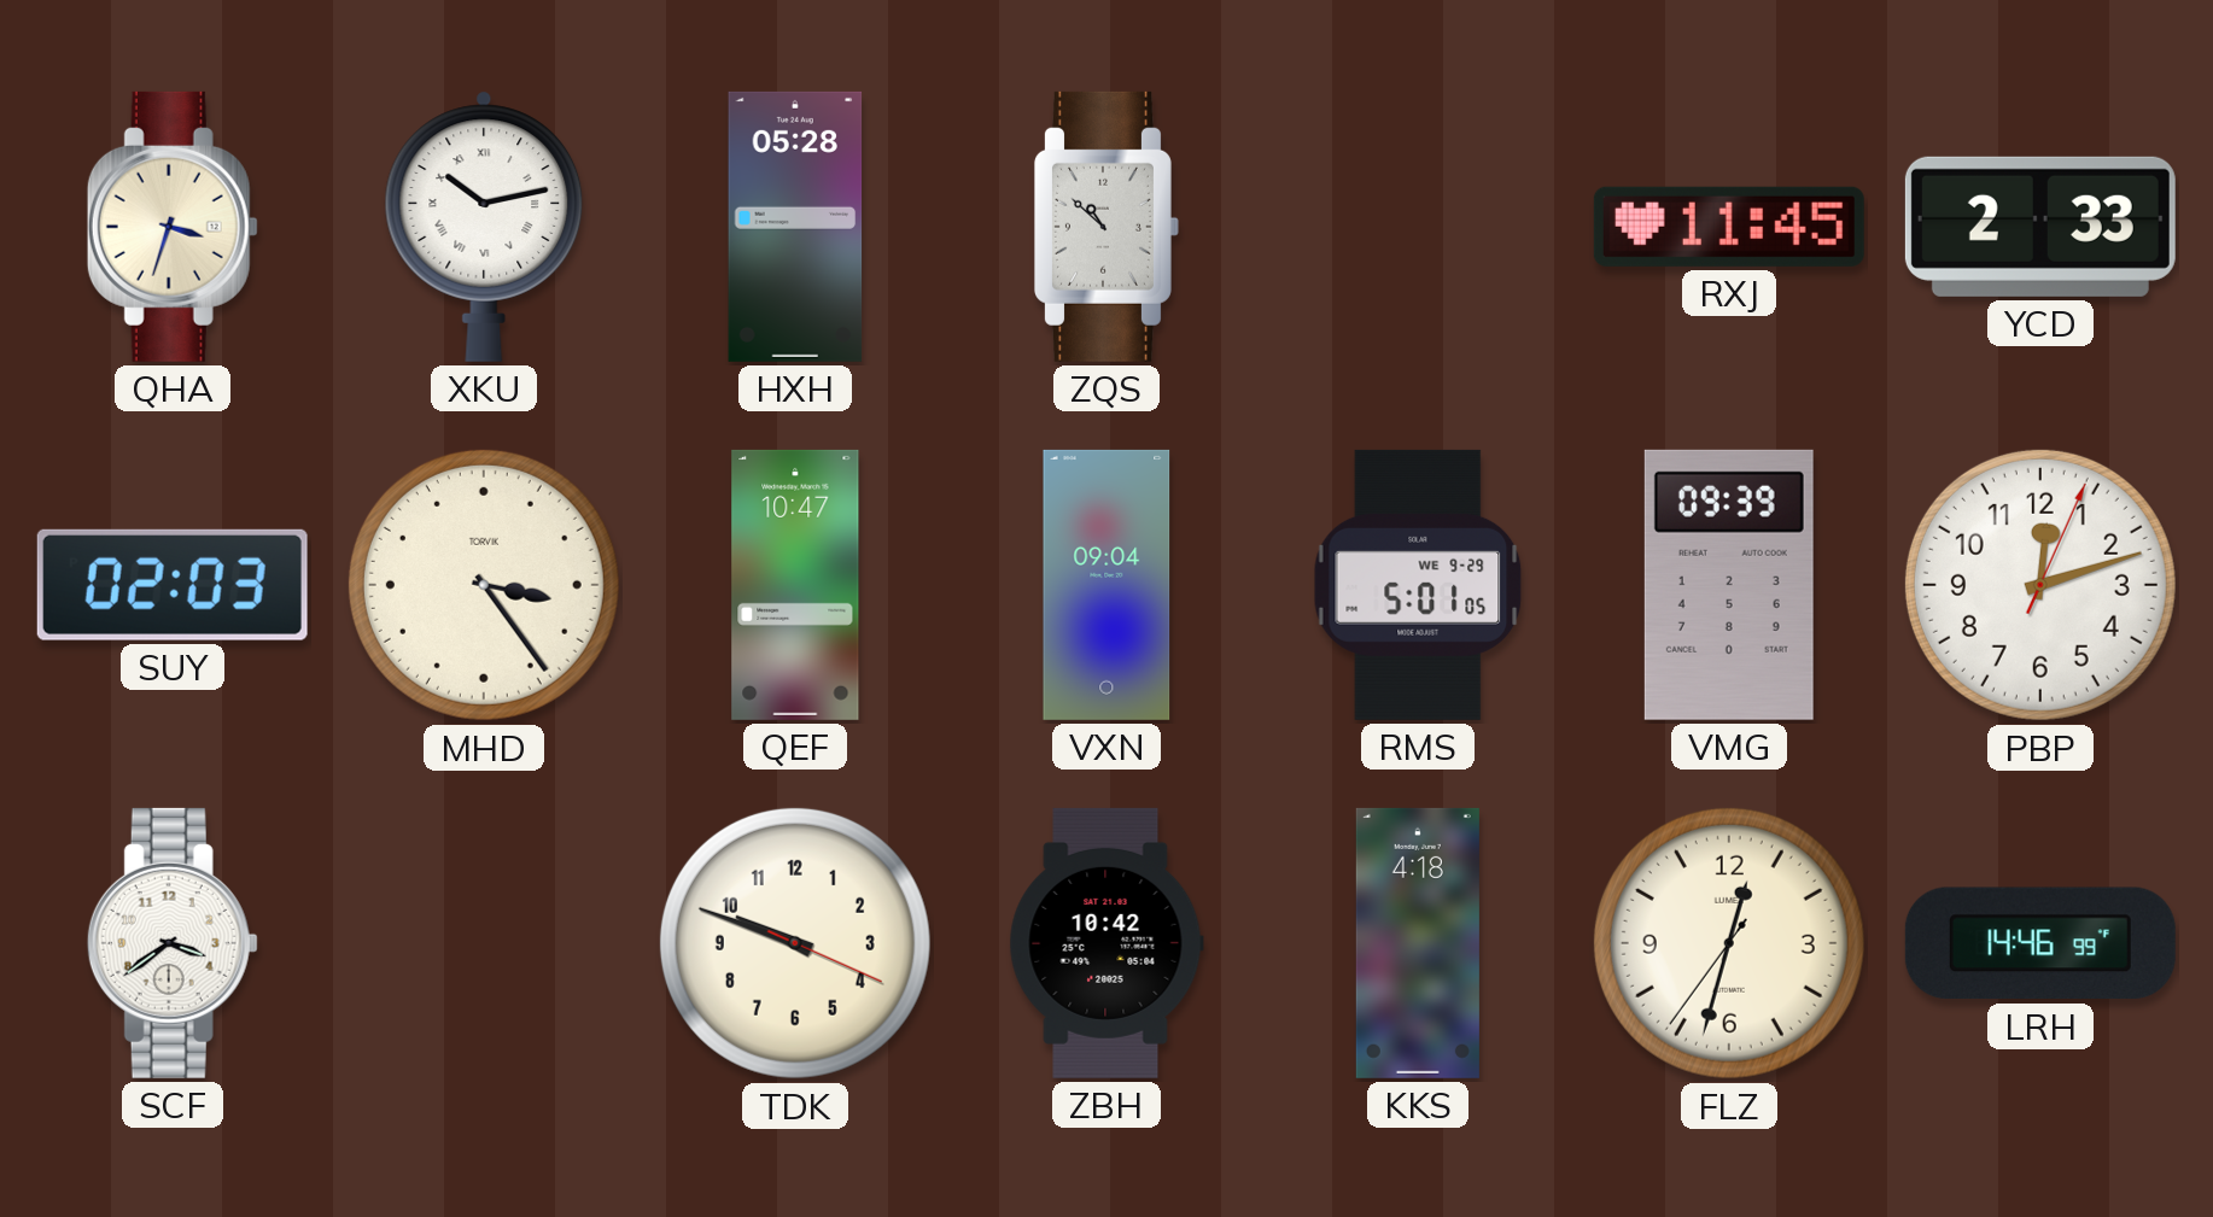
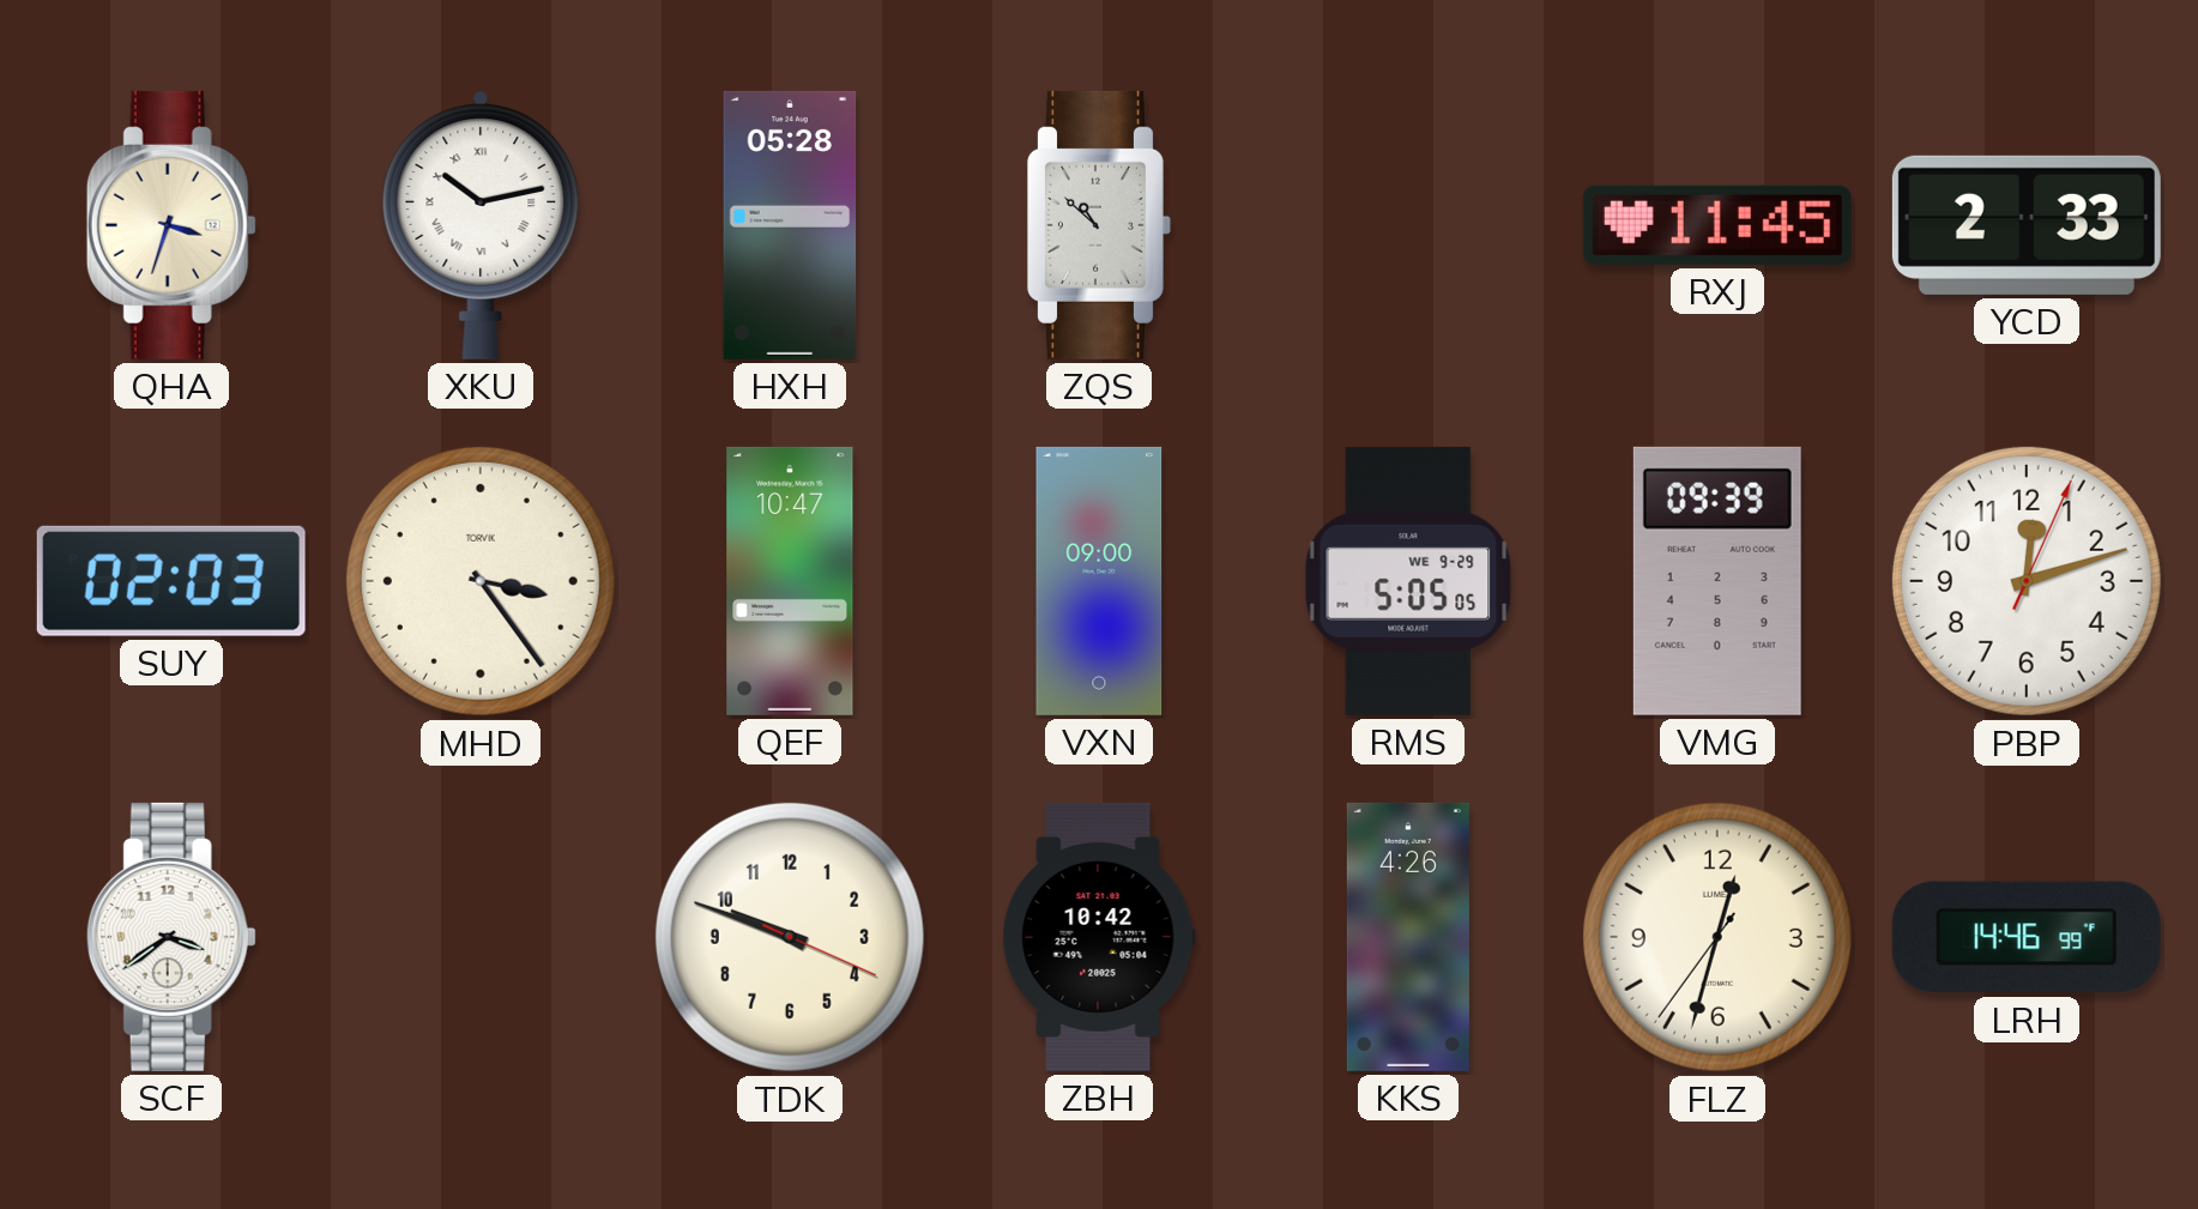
VXN: 09:04 -> 09:00 (1099, 581)
RMS: 5:01 -> 5:05 (1408, 581)
KKS: 4:18 -> 4:26 (1408, 937)
